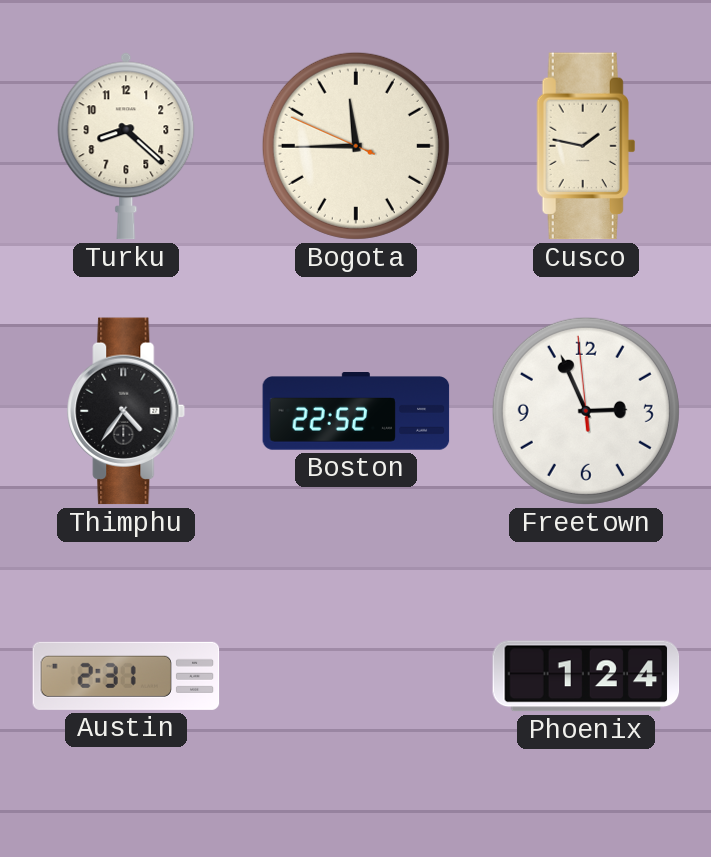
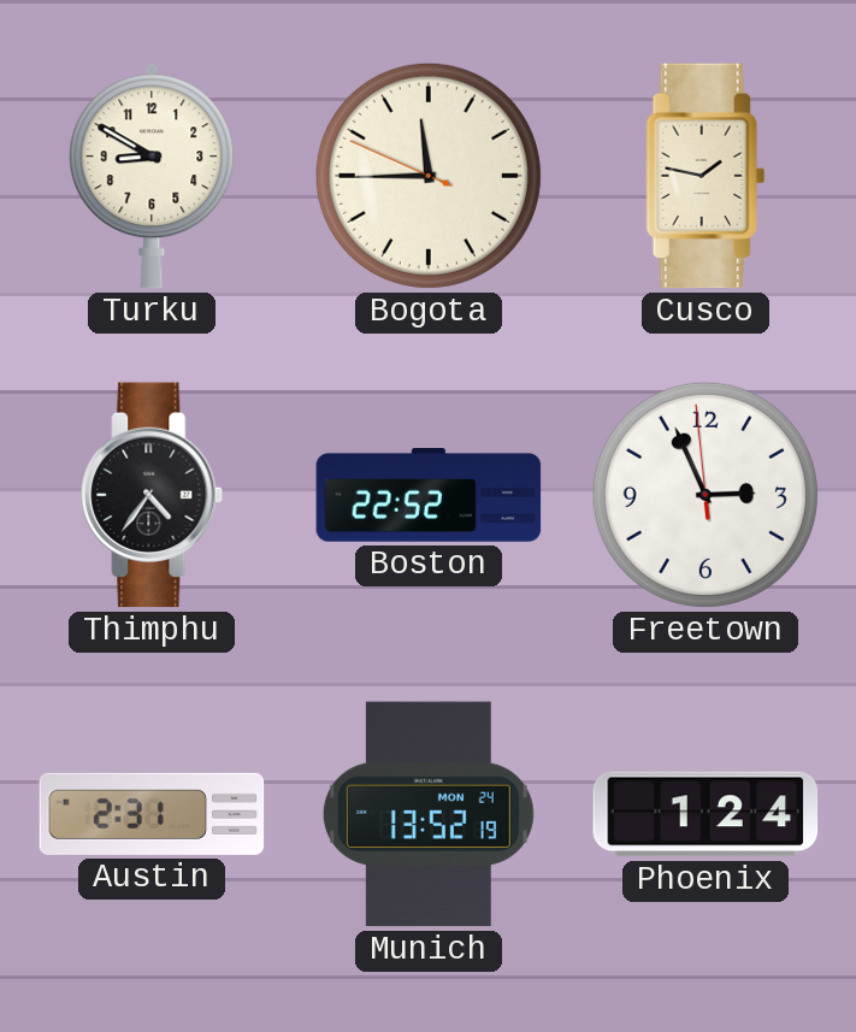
Turku: 8:22 -> 8:50 (152, 176)
Munich: none -> 13:52 (429, 814)
